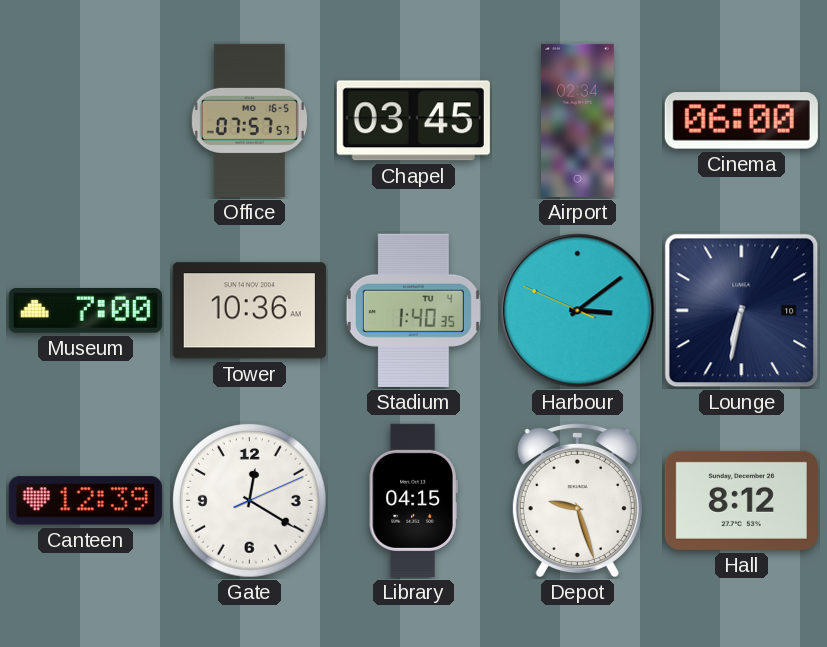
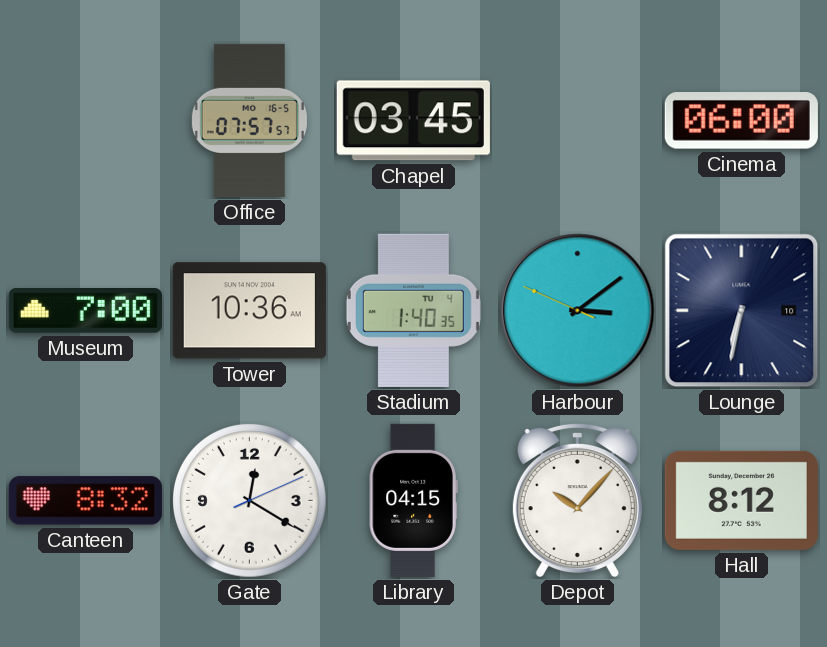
Airport: 02:34 -> none (578, 120)
Canteen: 12:39 -> 8:32 (85, 501)
Depot: 9:27 -> 10:07 (577, 500)
